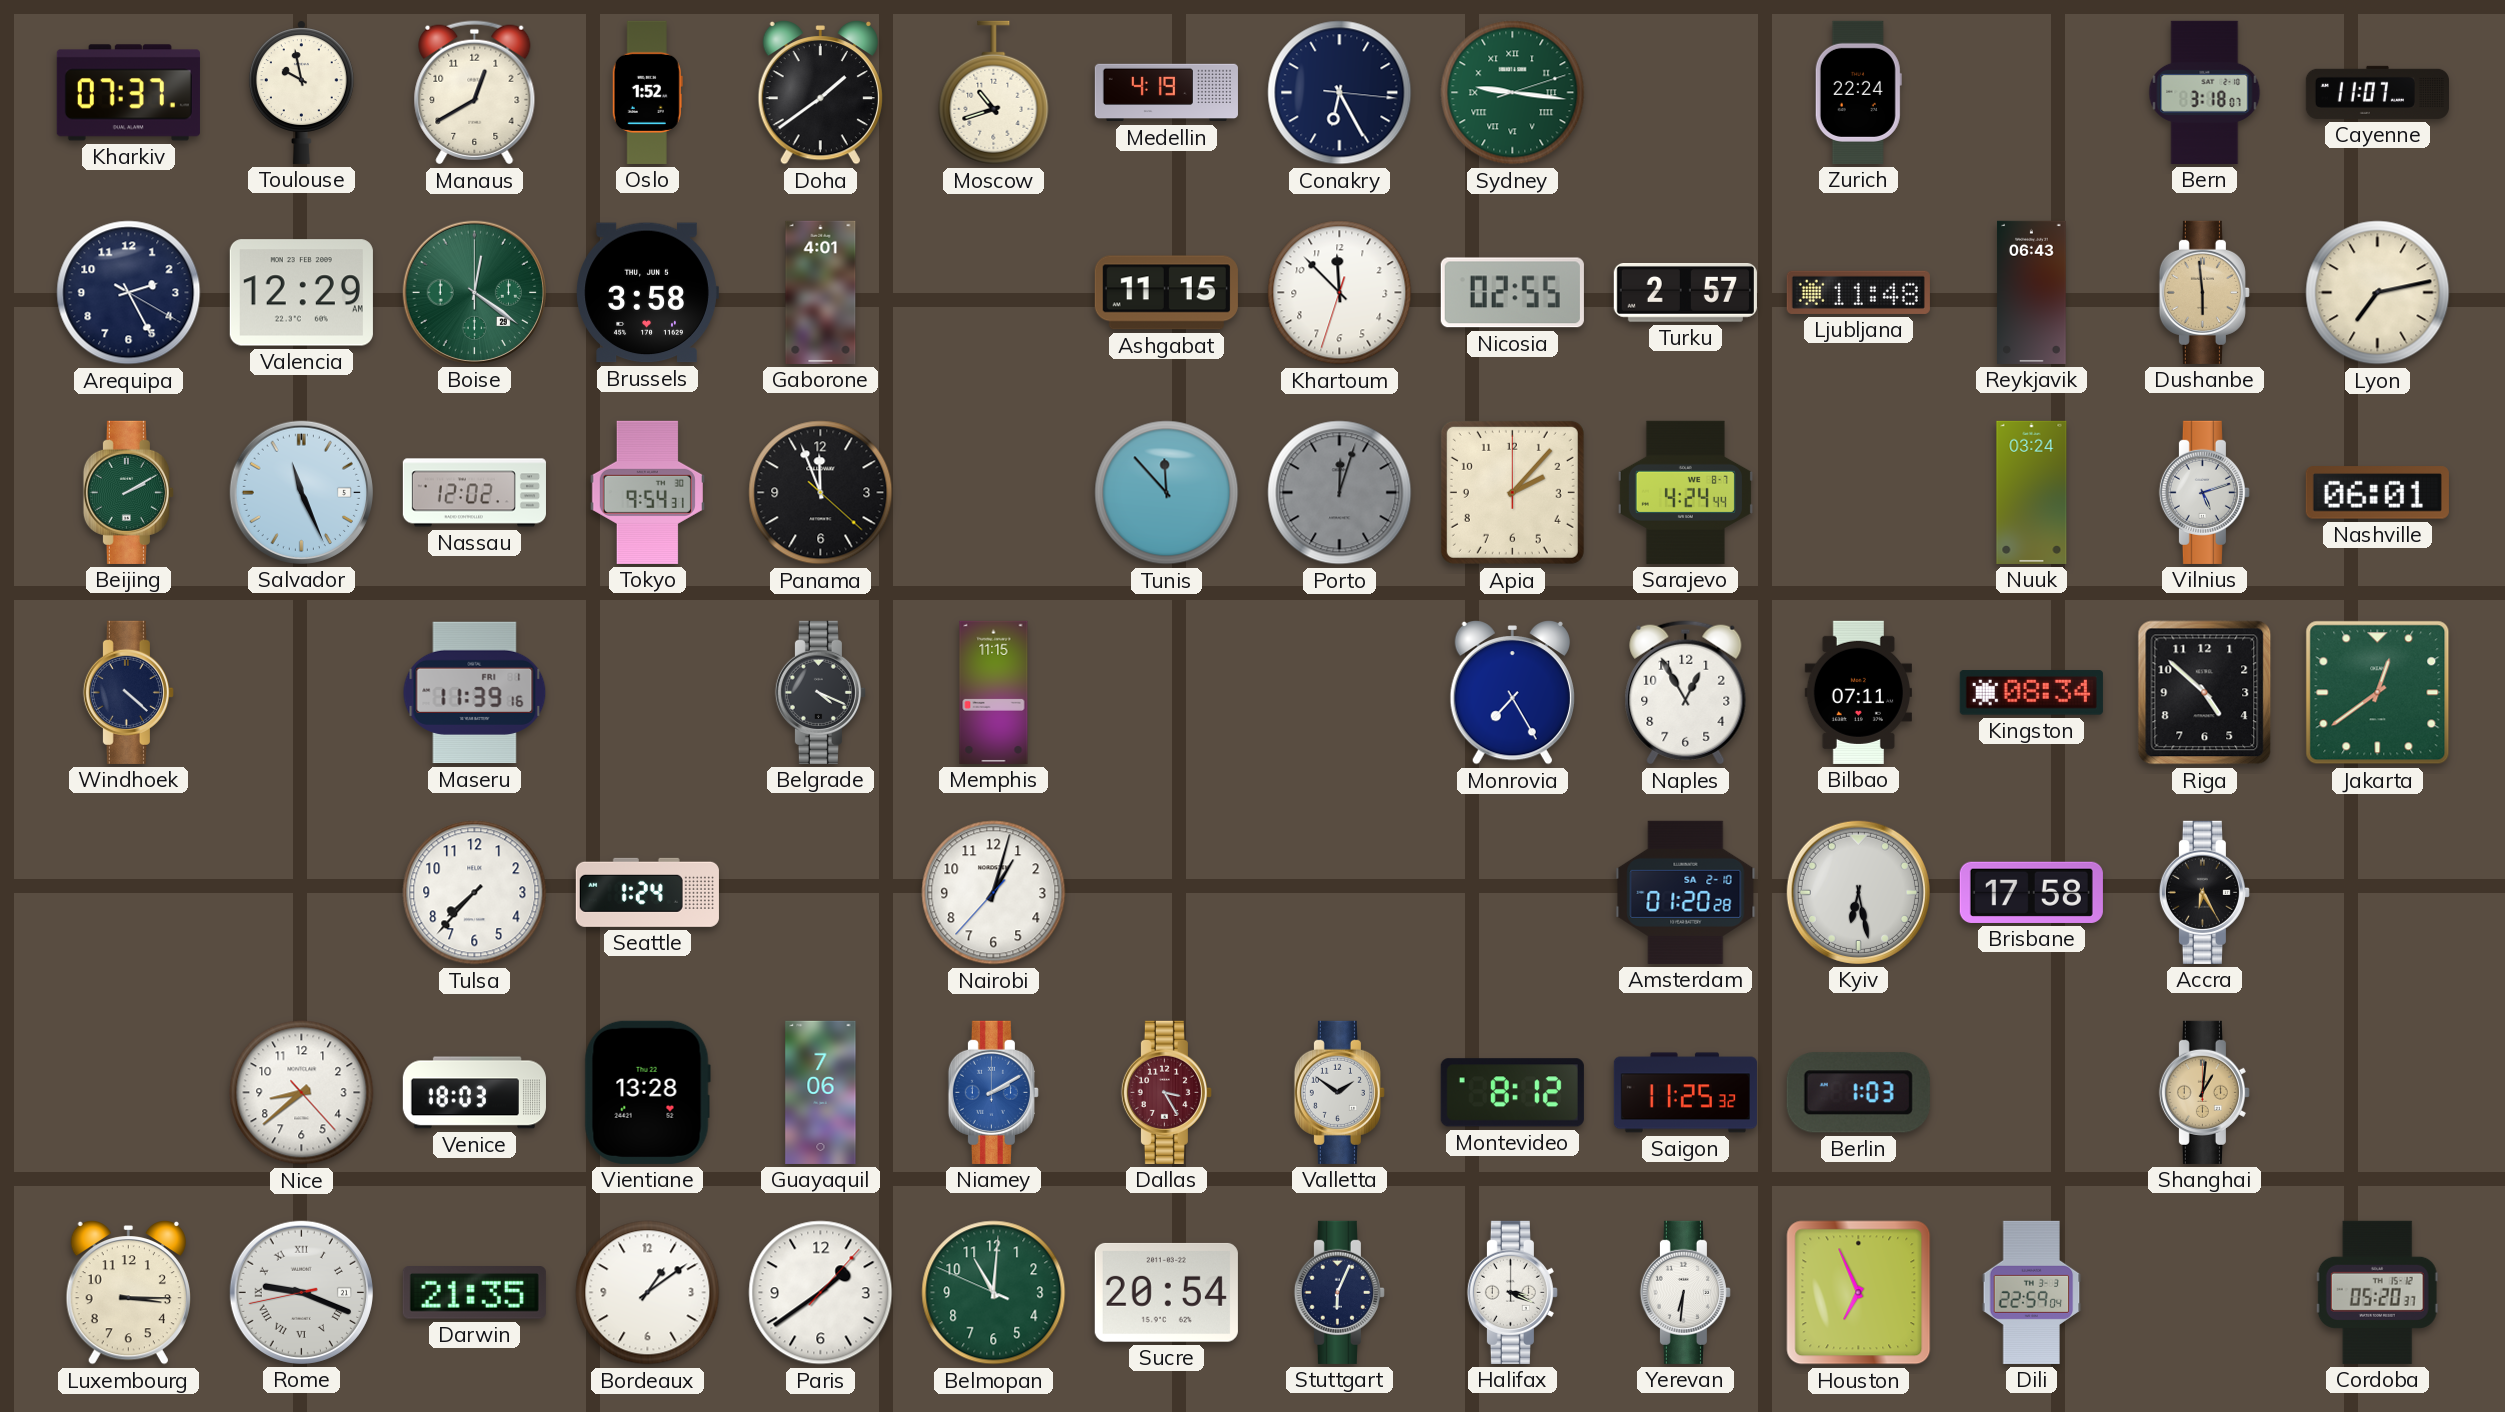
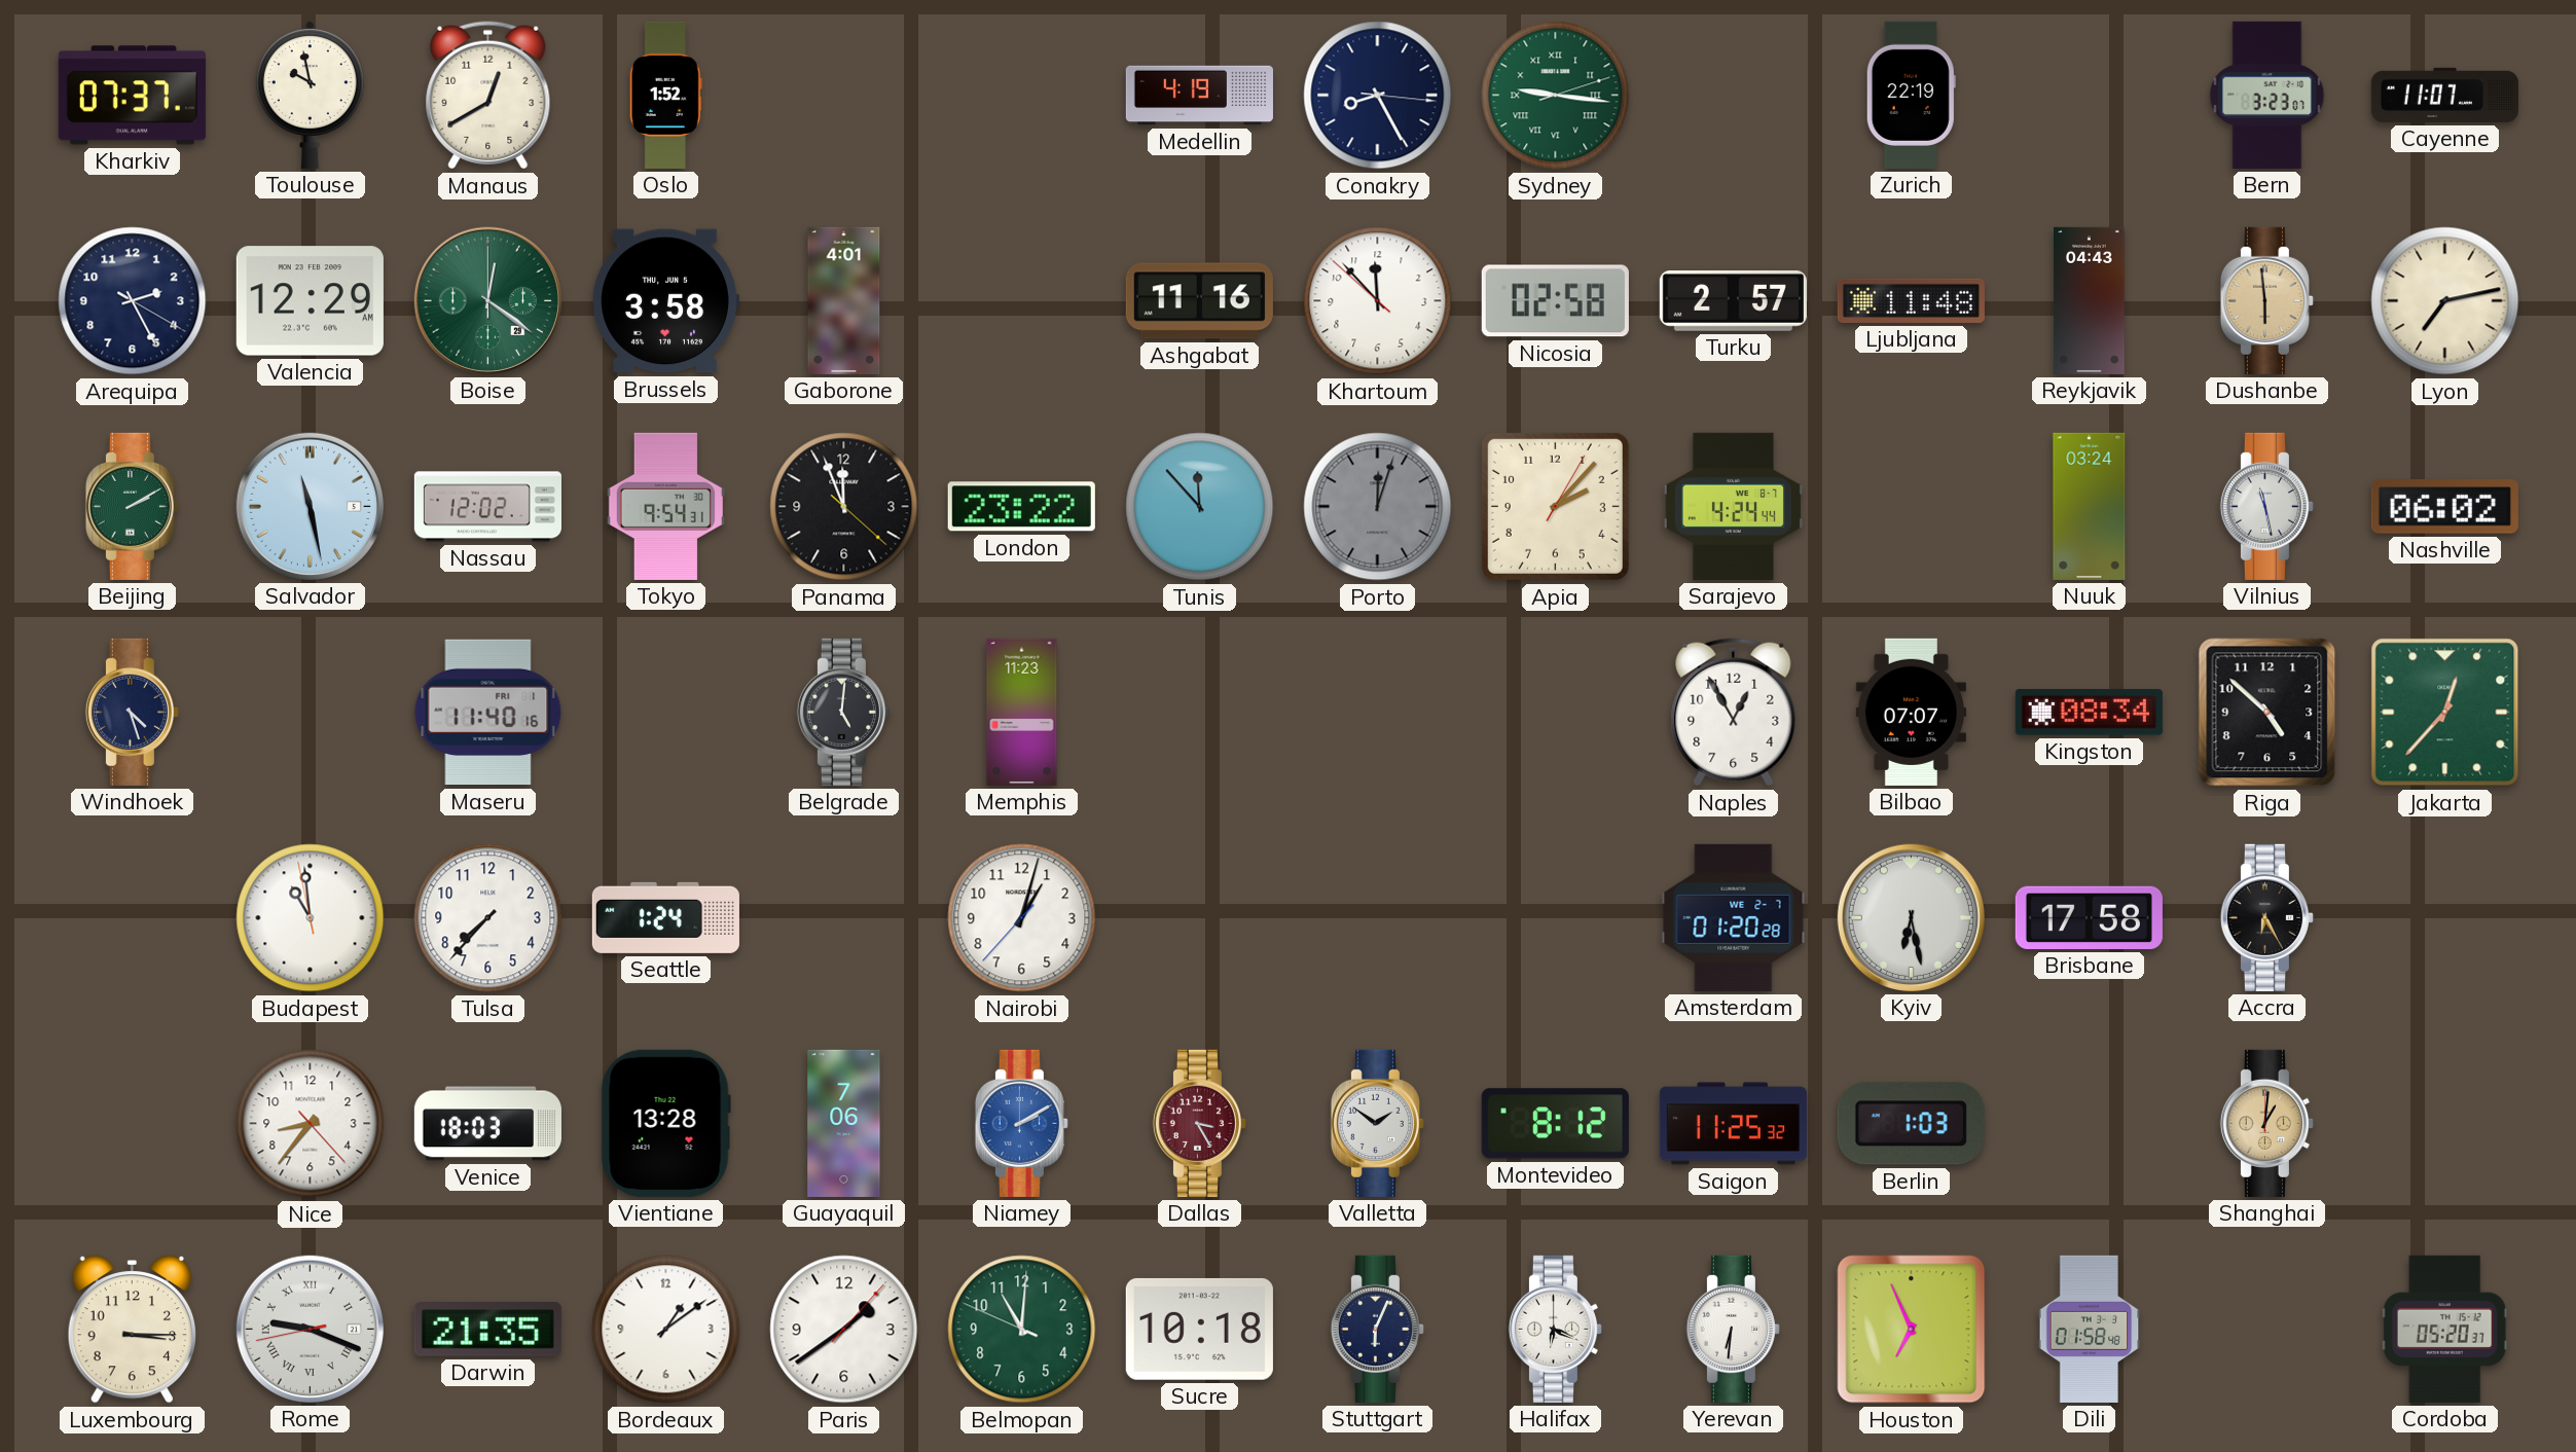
Doha: 1:39 -> none (820, 92)
Moscow: 10:42 -> none (994, 93)
Conakry: 6:25 -> 8:25 (1378, 96)
Zurich: 22:24 -> 22:19 (1911, 95)
Bern: 3:18 -> 3:23 (2267, 95)
Ashgabat: 11:15 -> 11:16 (1199, 301)
Khartoum: 11:52:33 -> 11:52:52 (1378, 301)
Nicosia: 02:55 -> 02:58 (1555, 301)
Reykjavik: 06:43 -> 04:43 (2090, 300)
Salvador: 11:26 -> 11:28 (310, 506)
London: none -> 23:22 (1021, 507)
Apia: 2:07:00 -> 2:07:05 (1555, 506)
Vilnius: 5:12 -> 11:28 (2266, 506)
Nashville: 06:01 -> 06:02 (2444, 507)
Windhoek: 4:22 -> 4:27 (132, 712)
Maseru: 11:39 -> 11:40 (488, 713)
Belgrade: 4:19 -> 5:01 (843, 712)
Memphis: 11:15 -> 11:23 (1022, 712)
Monrovia: 7:25 -> none (1512, 692)
Bilbao: 07:11 -> 07:07 (1911, 712)
Jakarta: 12:39 -> 12:37 (2445, 713)
Budapest: none -> 10:58 (311, 918)
Amsterdam date: SA 2-10 -> WE 2-7 (1734, 917)
Nice: 8:38 -> 8:36 (311, 1124)
Sucre: 20:54 -> 10:18 (1199, 1329)
Halifax: 3:19 -> 6:19 (1555, 1329)
Dili: 22:59 -> 01:58 (2090, 1329)
